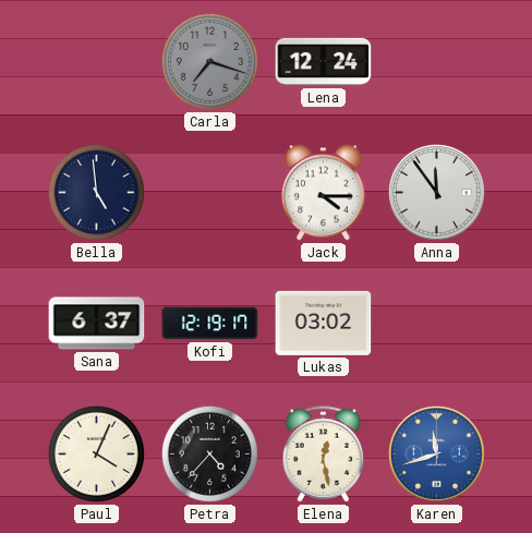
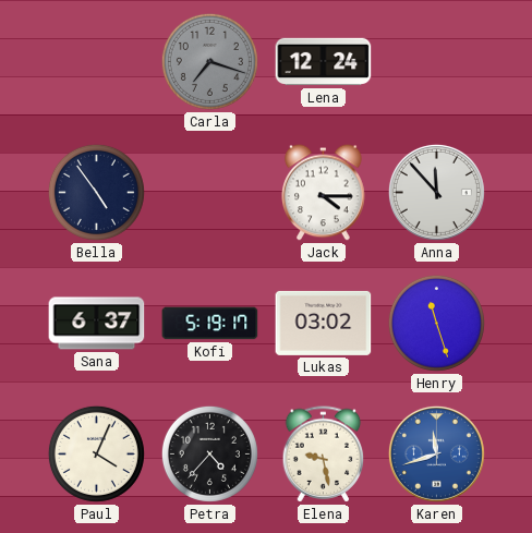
Bella: 4:59 -> 4:54 (96, 192)
Anna: 11:54 -> 11:53 (436, 192)
Kofi: 12:19 -> 5:19 (210, 324)
Henry: none -> 11:27 (436, 323)
Elena: 12:28 -> 9:28 (324, 455)
